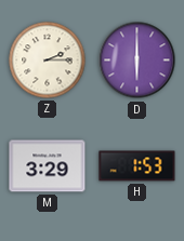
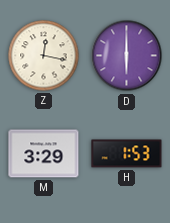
Z: 2:15 -> 12:17 (44, 56)
